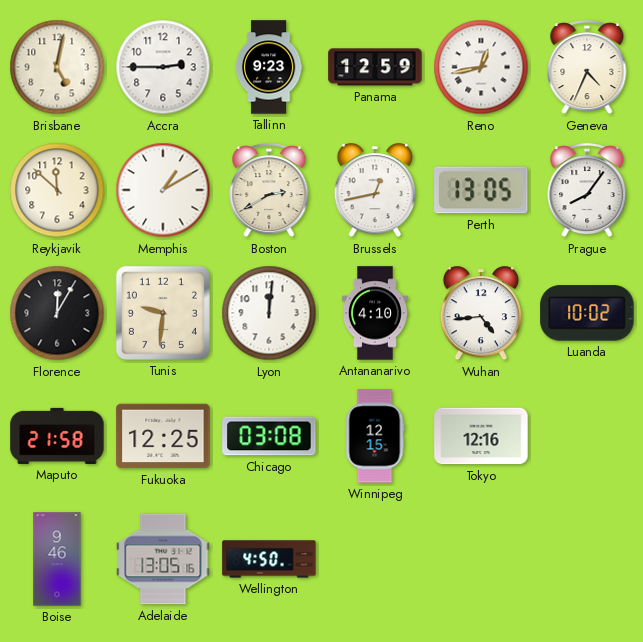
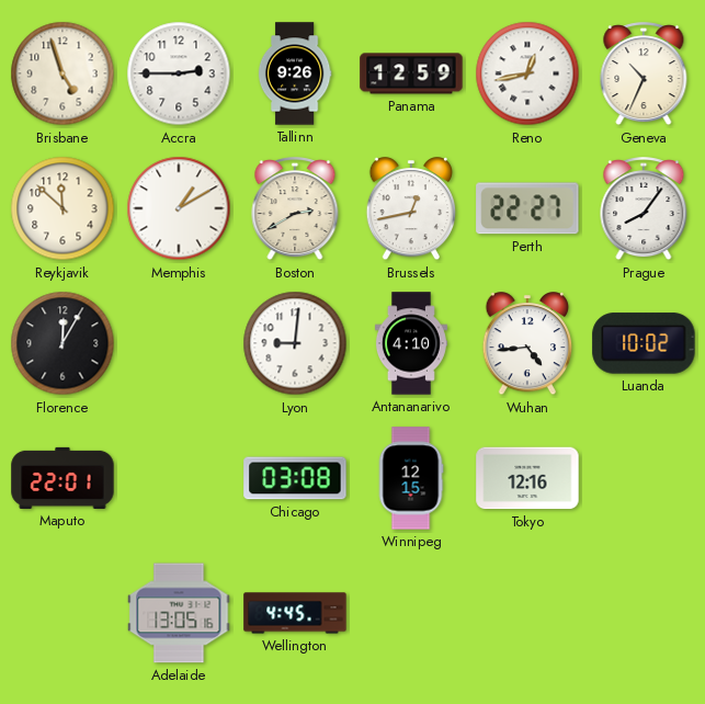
Brisbane: 5:02 -> 4:57 (62, 73)
Tallinn: 9:23 -> 9:26 (295, 73)
Geneva: 4:34 -> 10:34 (644, 75)
Perth: 13:05 -> 22:27 (527, 208)
Tunis: 9:31 -> none (163, 313)
Lyon: 12:01 -> 9:01 (295, 343)
Maputo: 21:58 -> 22:01 (62, 478)
Fukuoka: 12:25 -> none (163, 436)
Boise: 9:46 -> none (57, 559)
Wellington: 4:50 -> 4:45 (295, 613)
